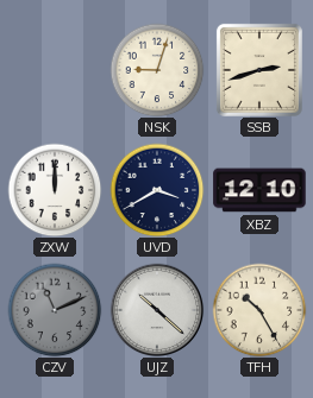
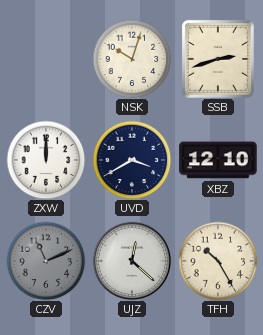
NSK: 9:03 -> 10:03 (132, 59)
UJZ: 10:22 -> 12:22 (132, 261)
